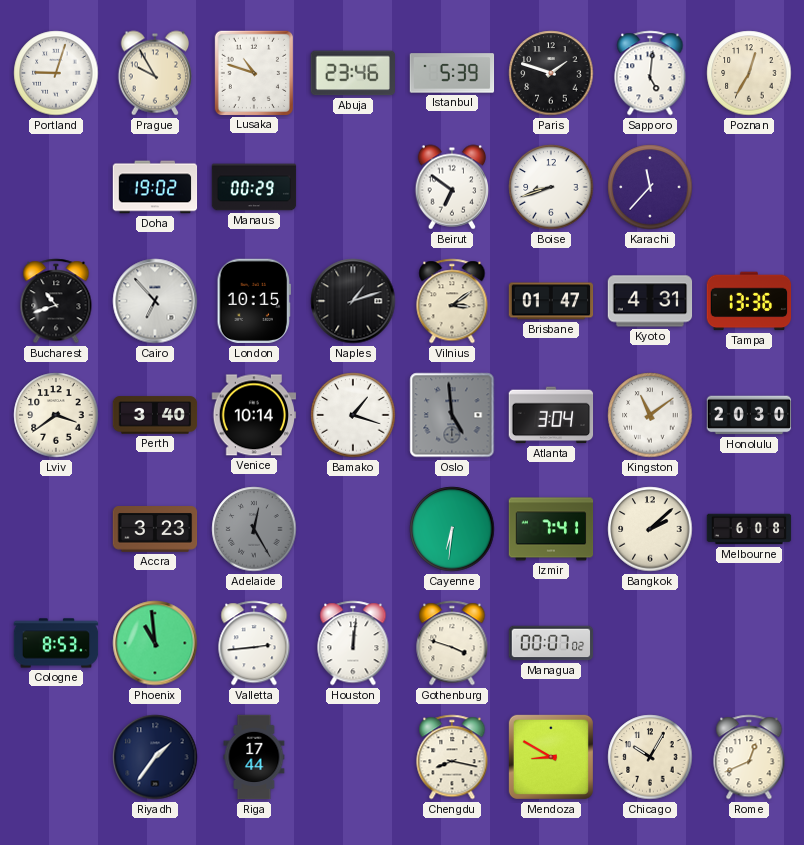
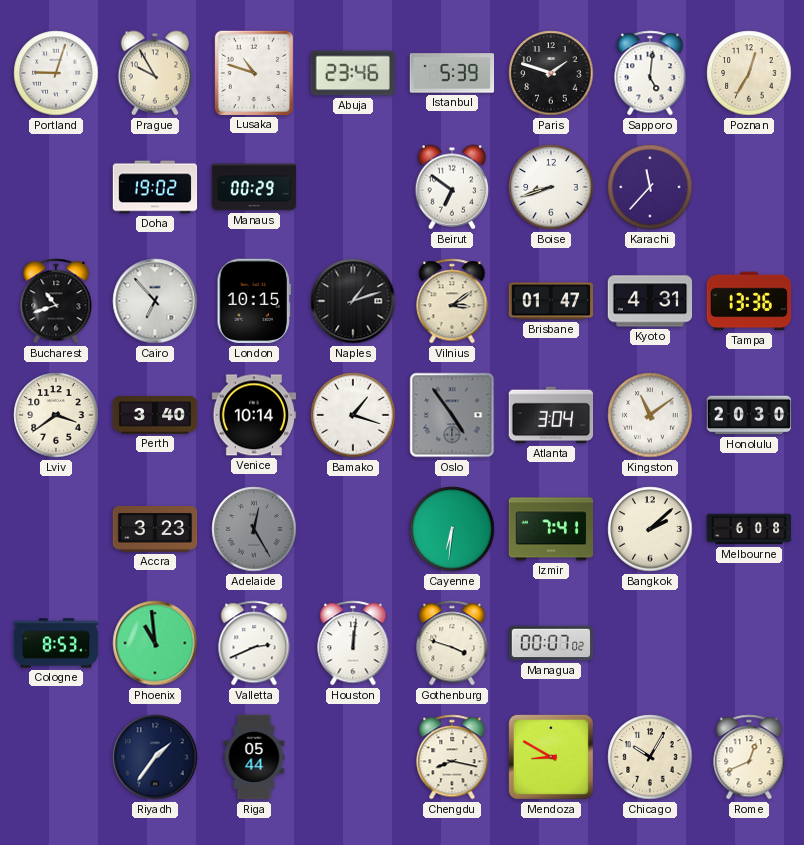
Oslo: 4:59 -> 4:54 (452, 415)
Valletta: 2:44 -> 2:41 (254, 643)
Riga: 17:44 -> 05:44 (254, 757)
